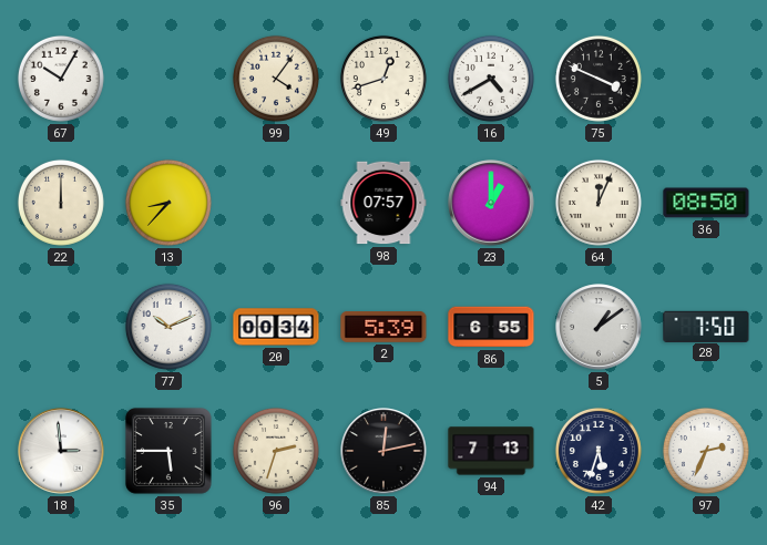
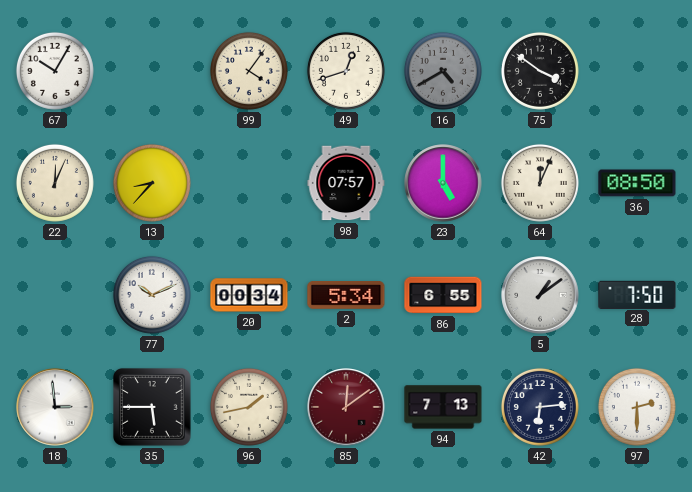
16 dial: white -> grey (443, 71)
75: 3:49 -> 3:51 (540, 71)
22: 12:00 -> 12:04 (55, 183)
23: 1:00 -> 5:00 (443, 183)
2: 5:39 -> 5:34 (346, 296)
96: 2:33 -> 1:43 (249, 407)
85: 12:13 -> 12:09 (346, 407)
85 dial: black -> burgundy (346, 407)
42: 5:33 -> 6:14 (540, 407)
97: 2:34 -> 2:30 (637, 407)
